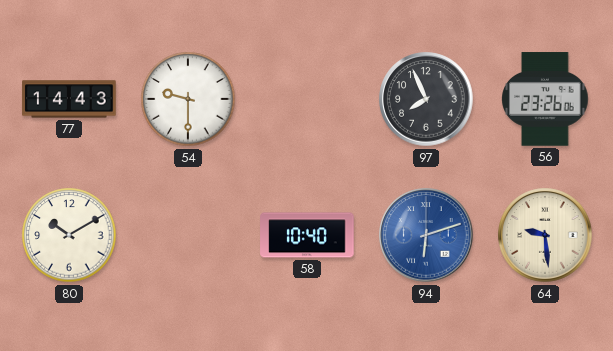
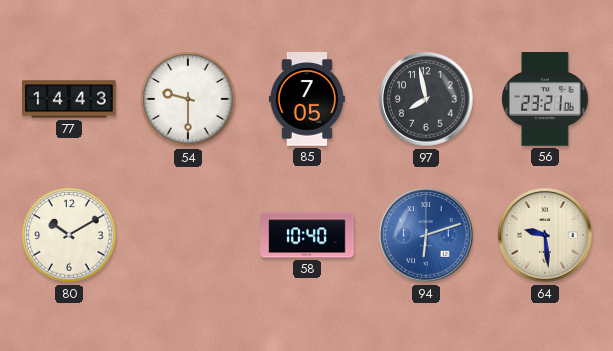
85: none -> 7:05 (307, 99)
97: 7:56 -> 7:58 (426, 99)
56: 23:26 -> 23:21 (545, 99)
